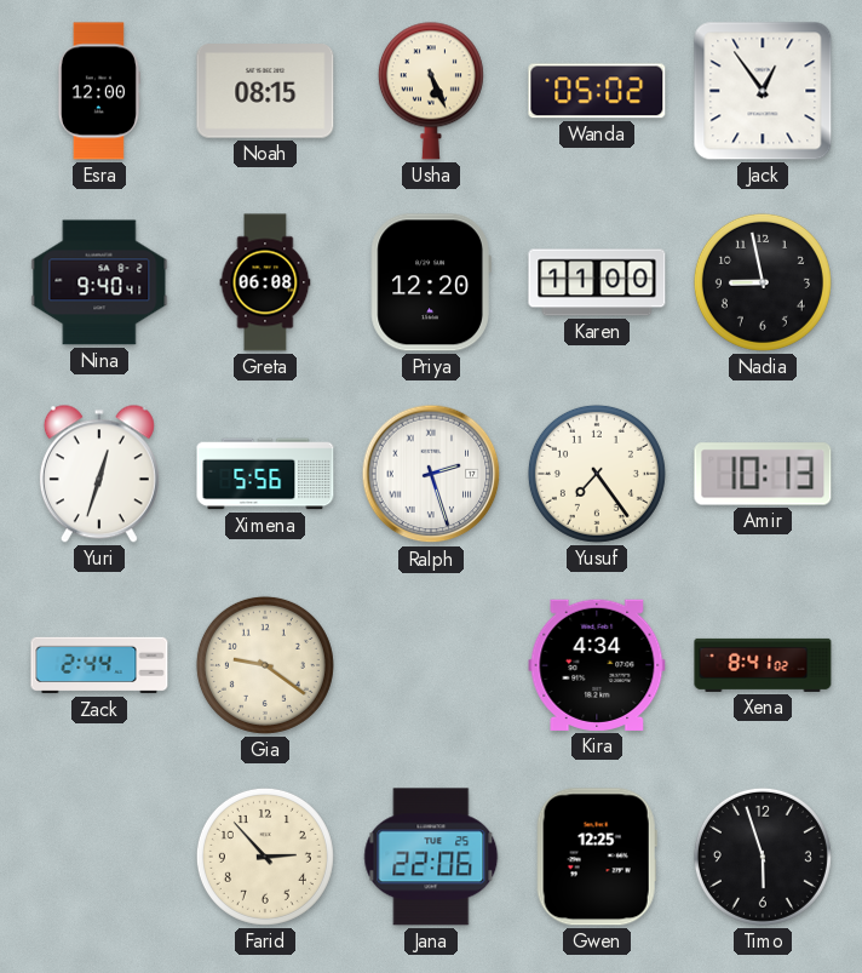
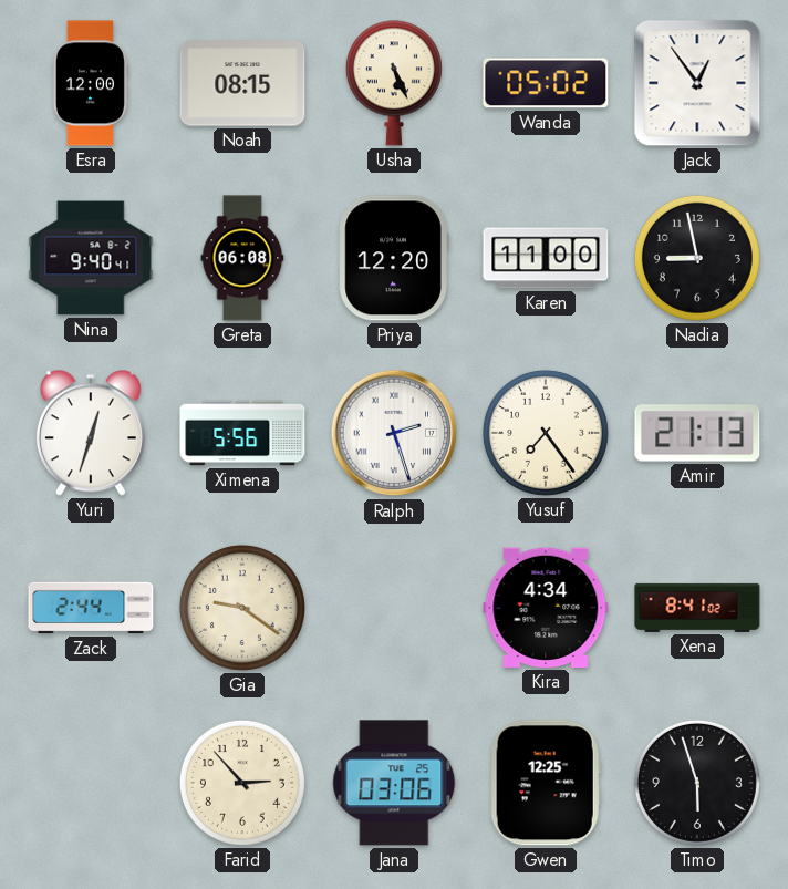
Amir: 10:13 -> 21:13 (697, 433)
Jana: 22:06 -> 03:06 (394, 783)
